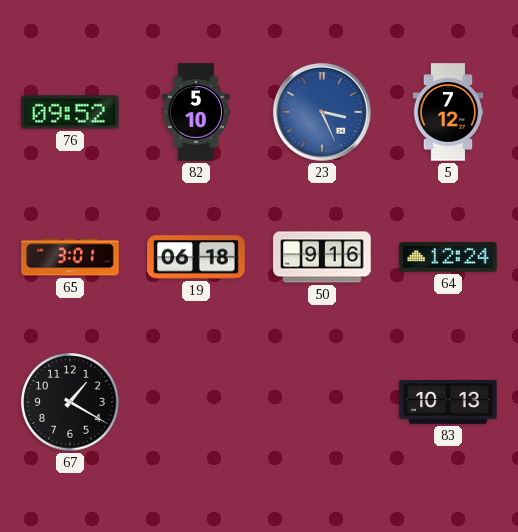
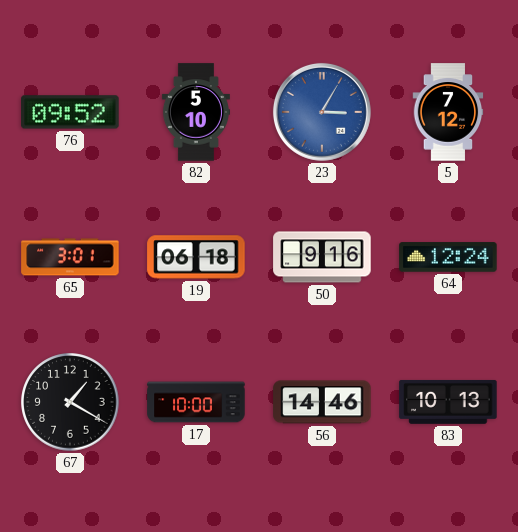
23: 3:26 -> 3:05 (322, 112)
17: none -> 10:00 (196, 402)
56: none -> 14:46 (322, 402)
